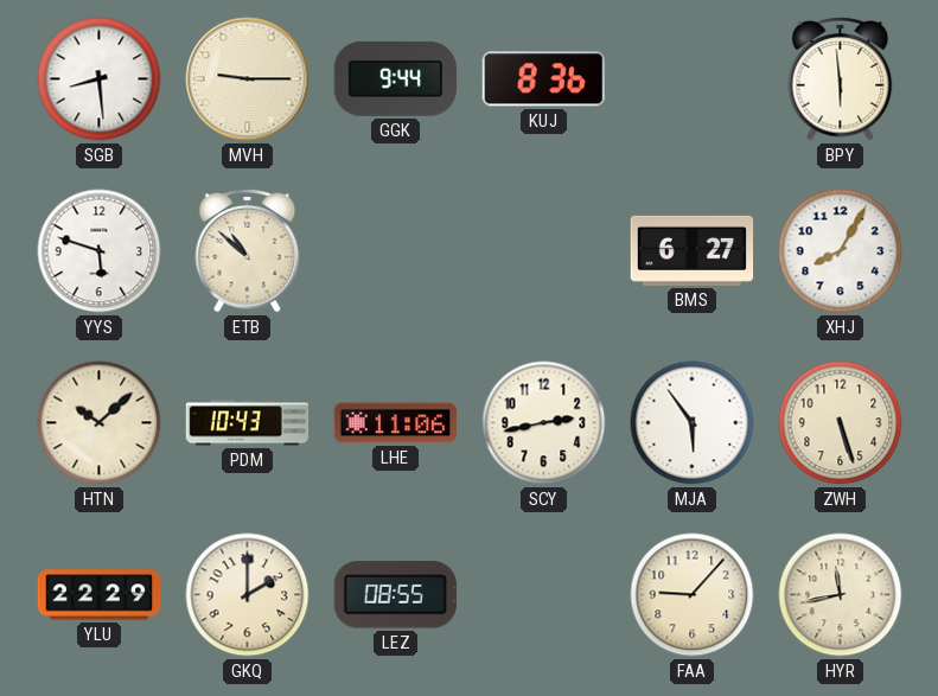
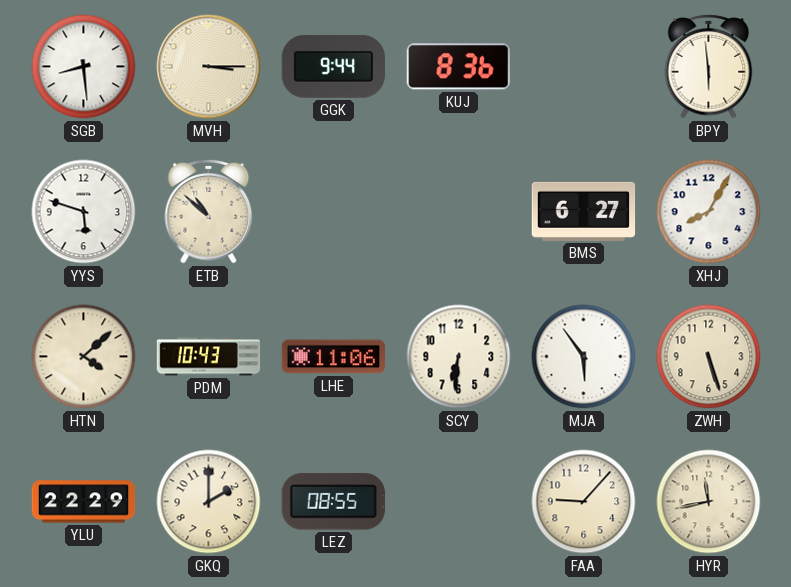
MVH: 9:15 -> 3:15 (209, 67)
HTN: 10:08 -> 4:08 (84, 357)
SCY: 2:43 -> 6:31 (459, 357)
